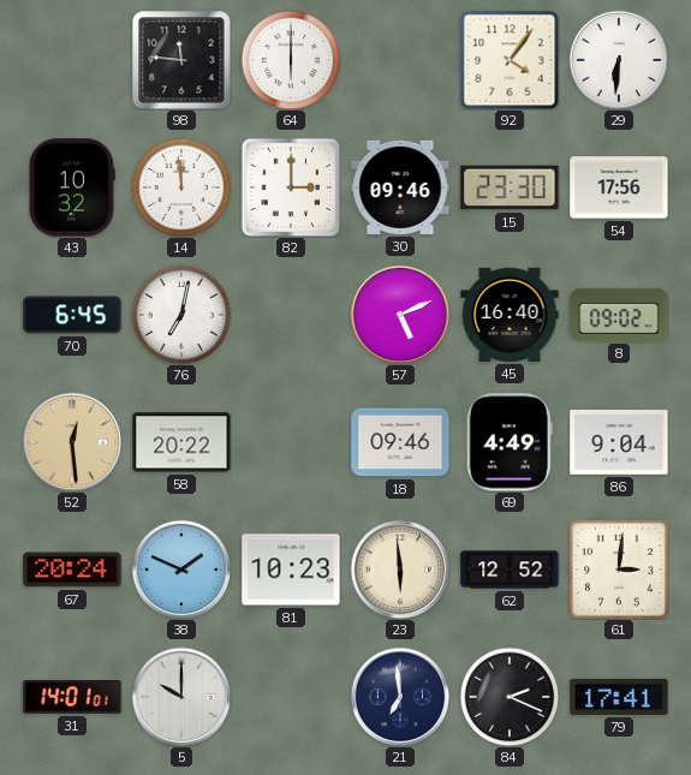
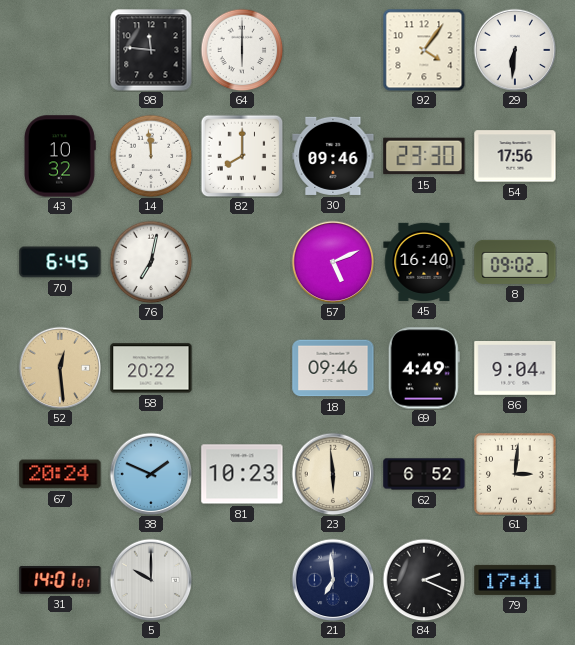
82: 3:00 -> 8:00 (242, 156)
62: 12:52 -> 6:52 (424, 474)
